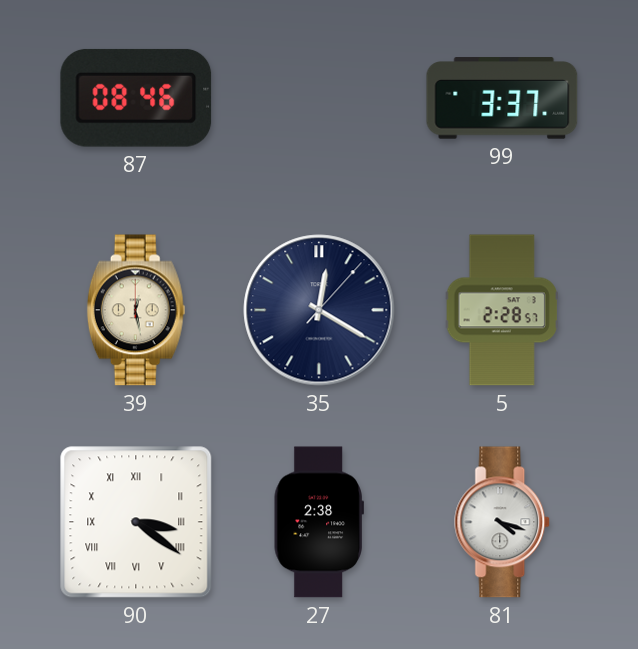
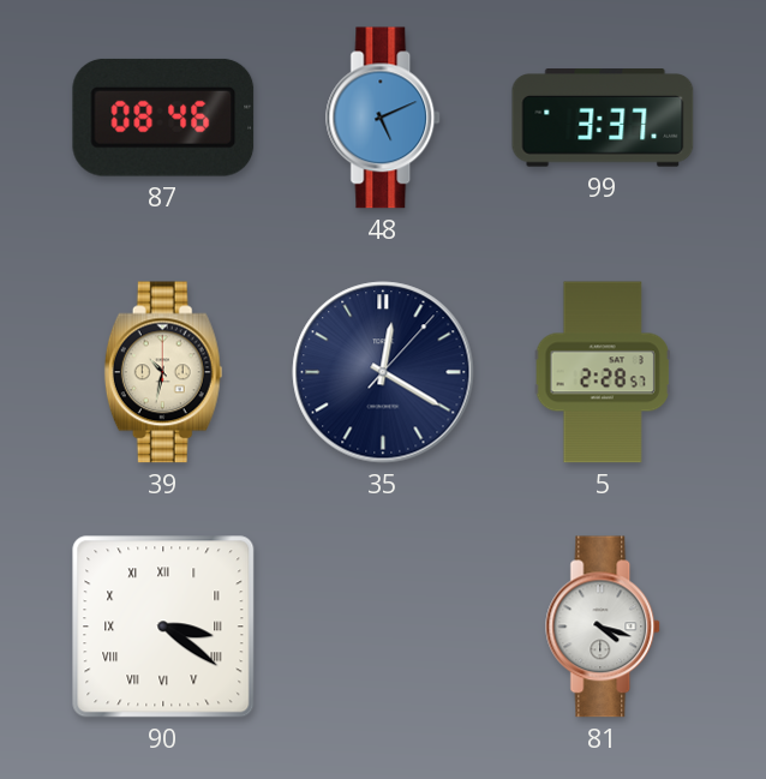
48: none -> 5:11 (384, 118)
39: 12:28 -> 10:32 (163, 372)
27: 2:38 -> none (319, 522)
